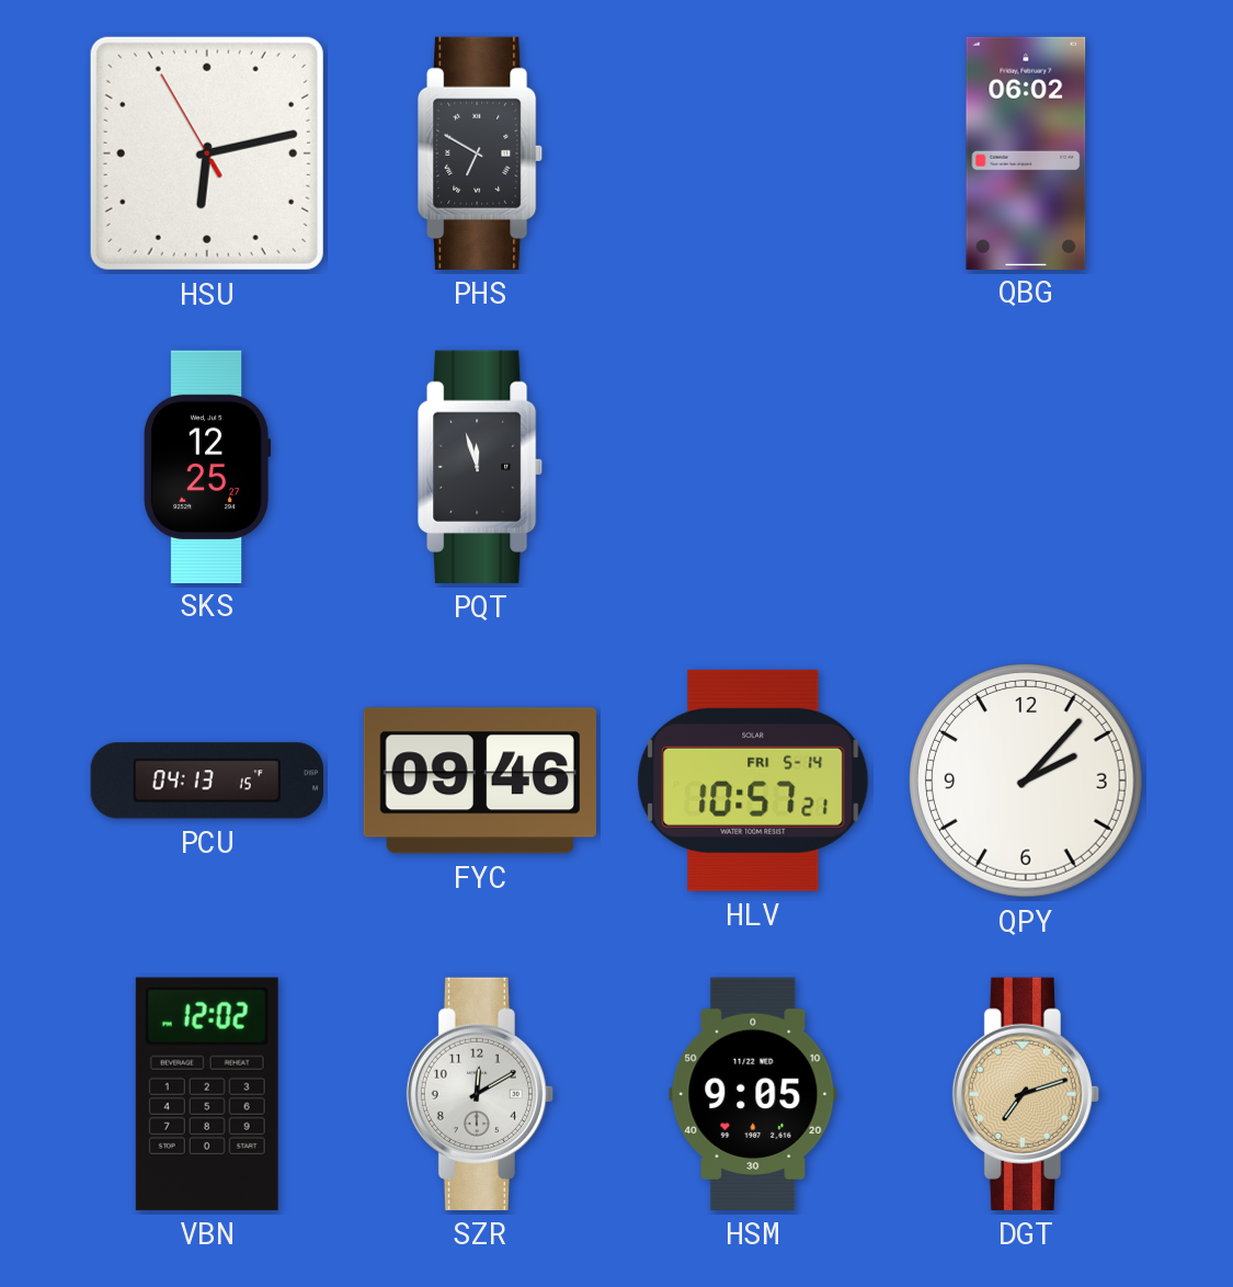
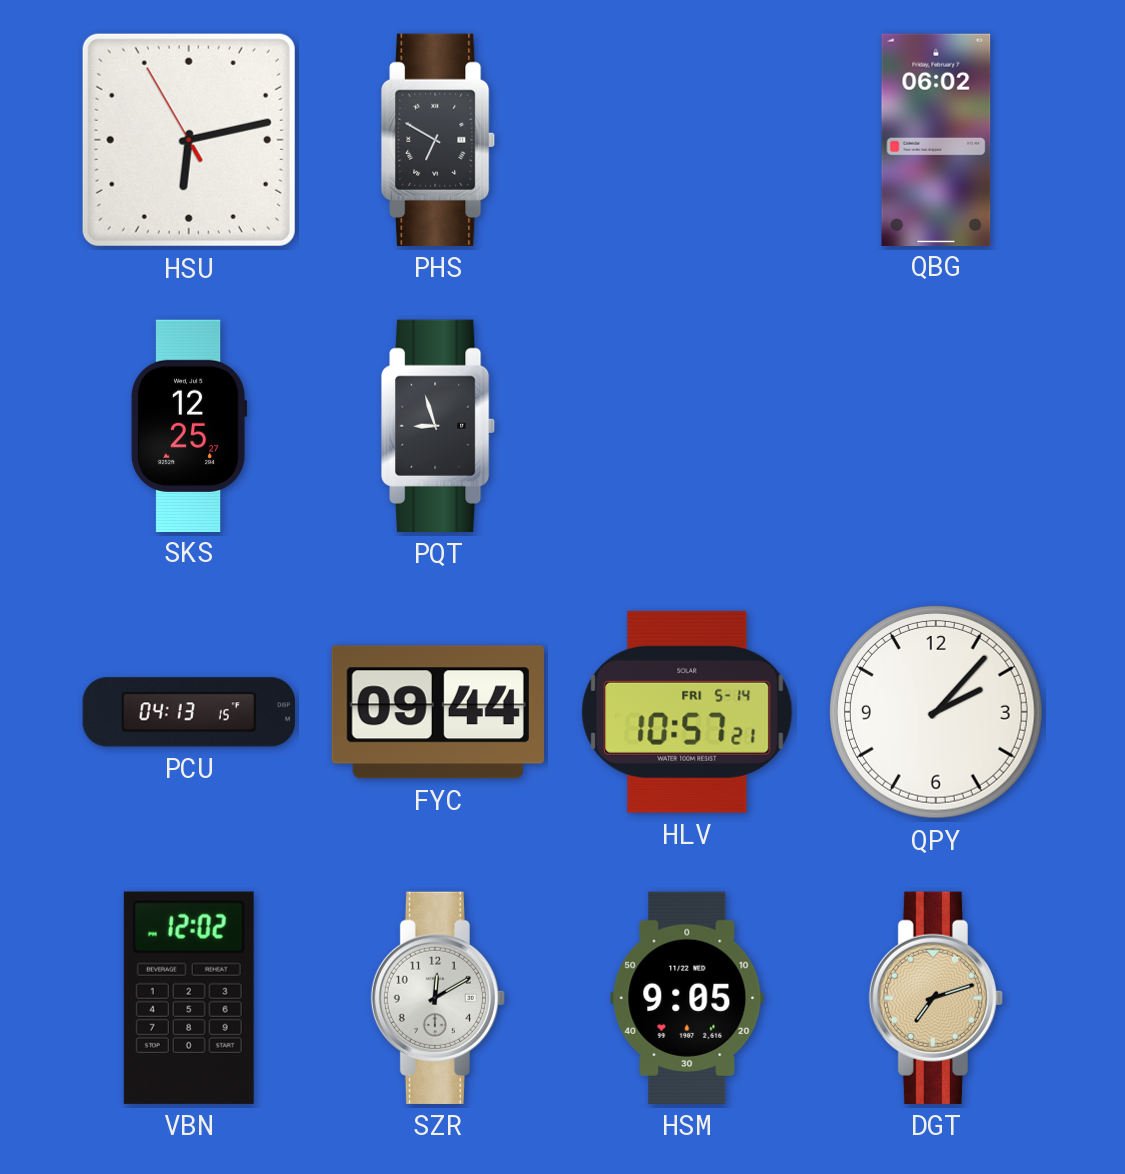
PQT: 11:57 -> 8:57 (439, 426)
FYC: 09:46 -> 09:44 (438, 712)
